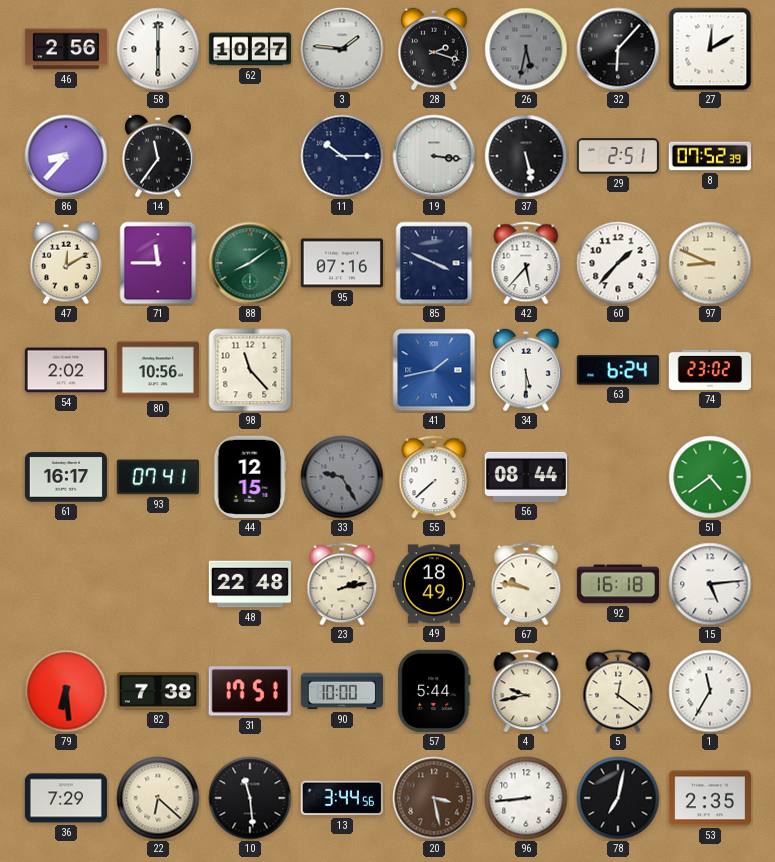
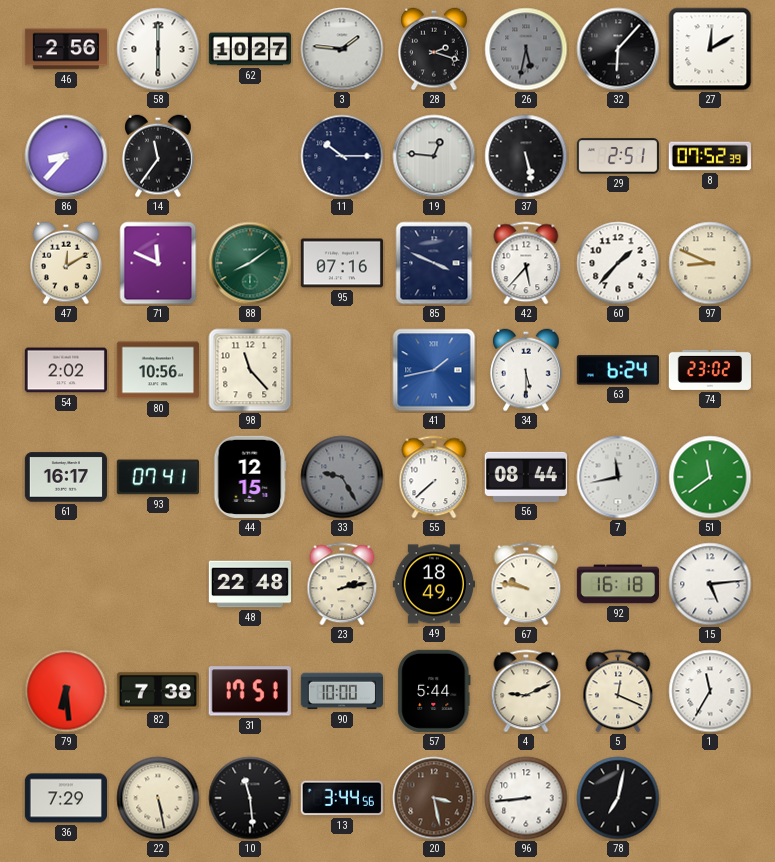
19: 3:16 -> 12:46 (434, 156)
71: 11:45 -> 11:49 (158, 263)
7: none -> 11:43 (618, 477)
51: 4:39 -> 11:39 (710, 477)
4: 9:43 -> 9:11 (526, 691)
5: 12:21 -> 12:19 (618, 691)
22: 6:22 -> 5:28 (158, 798)
53: 2:35 -> none (710, 798)
